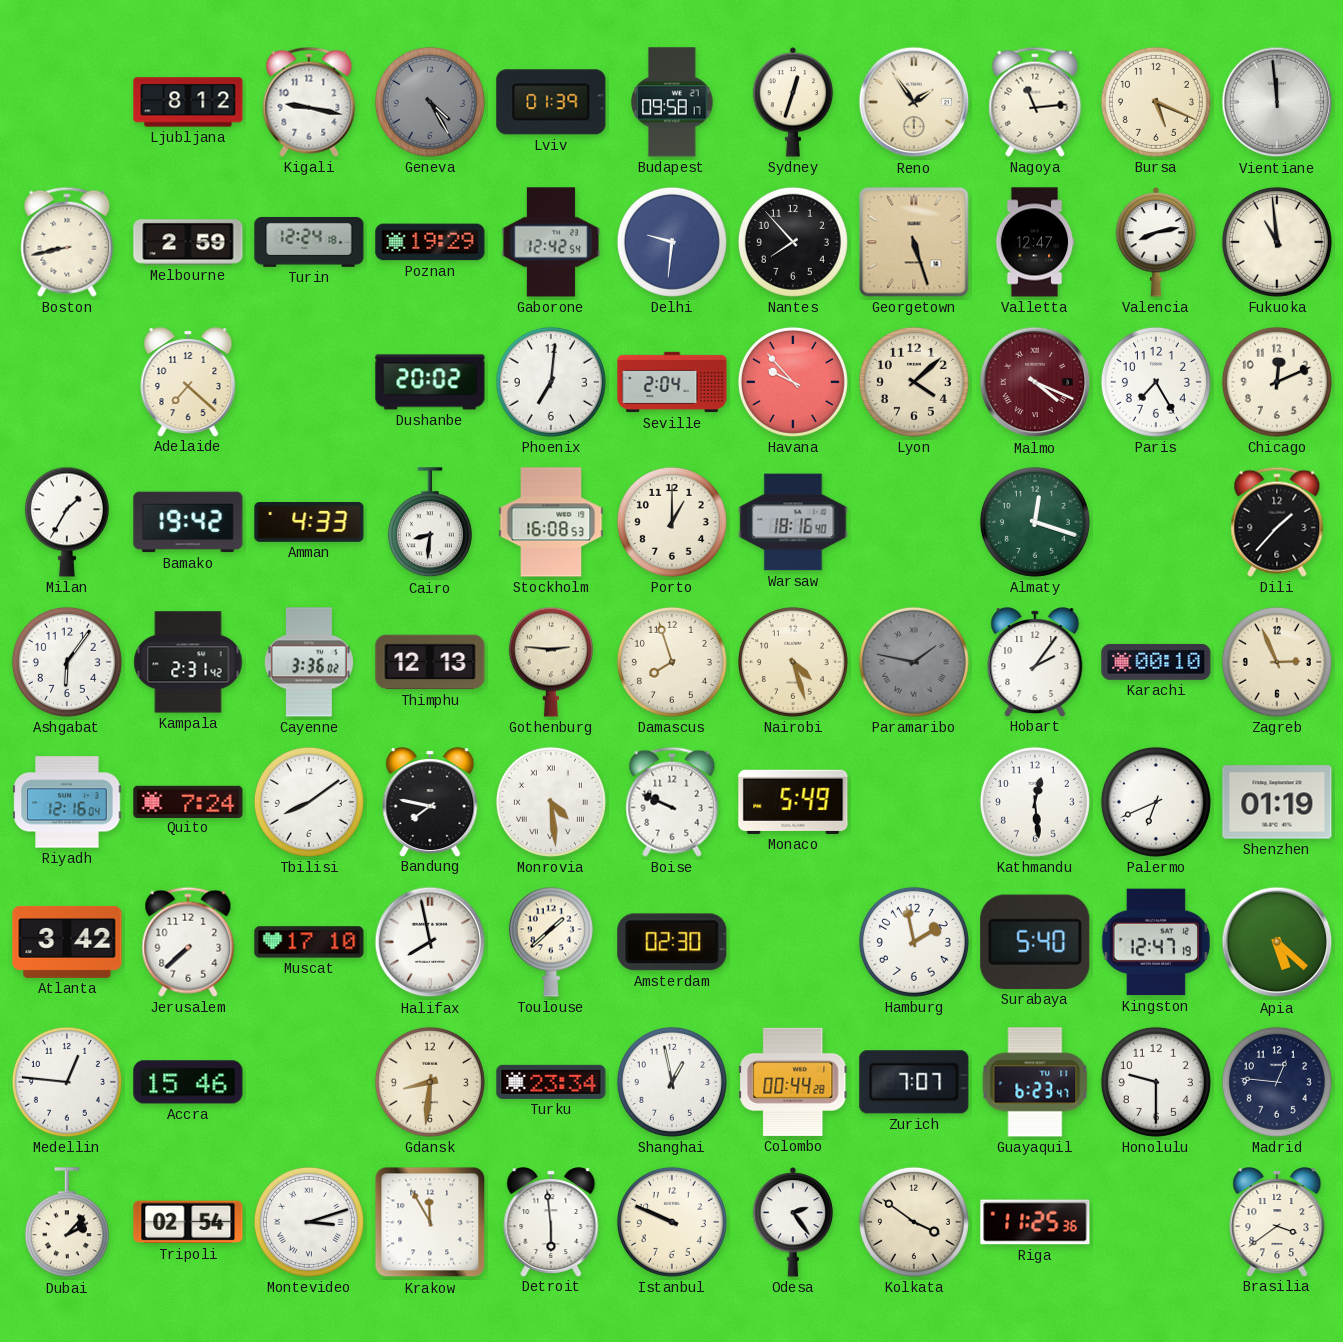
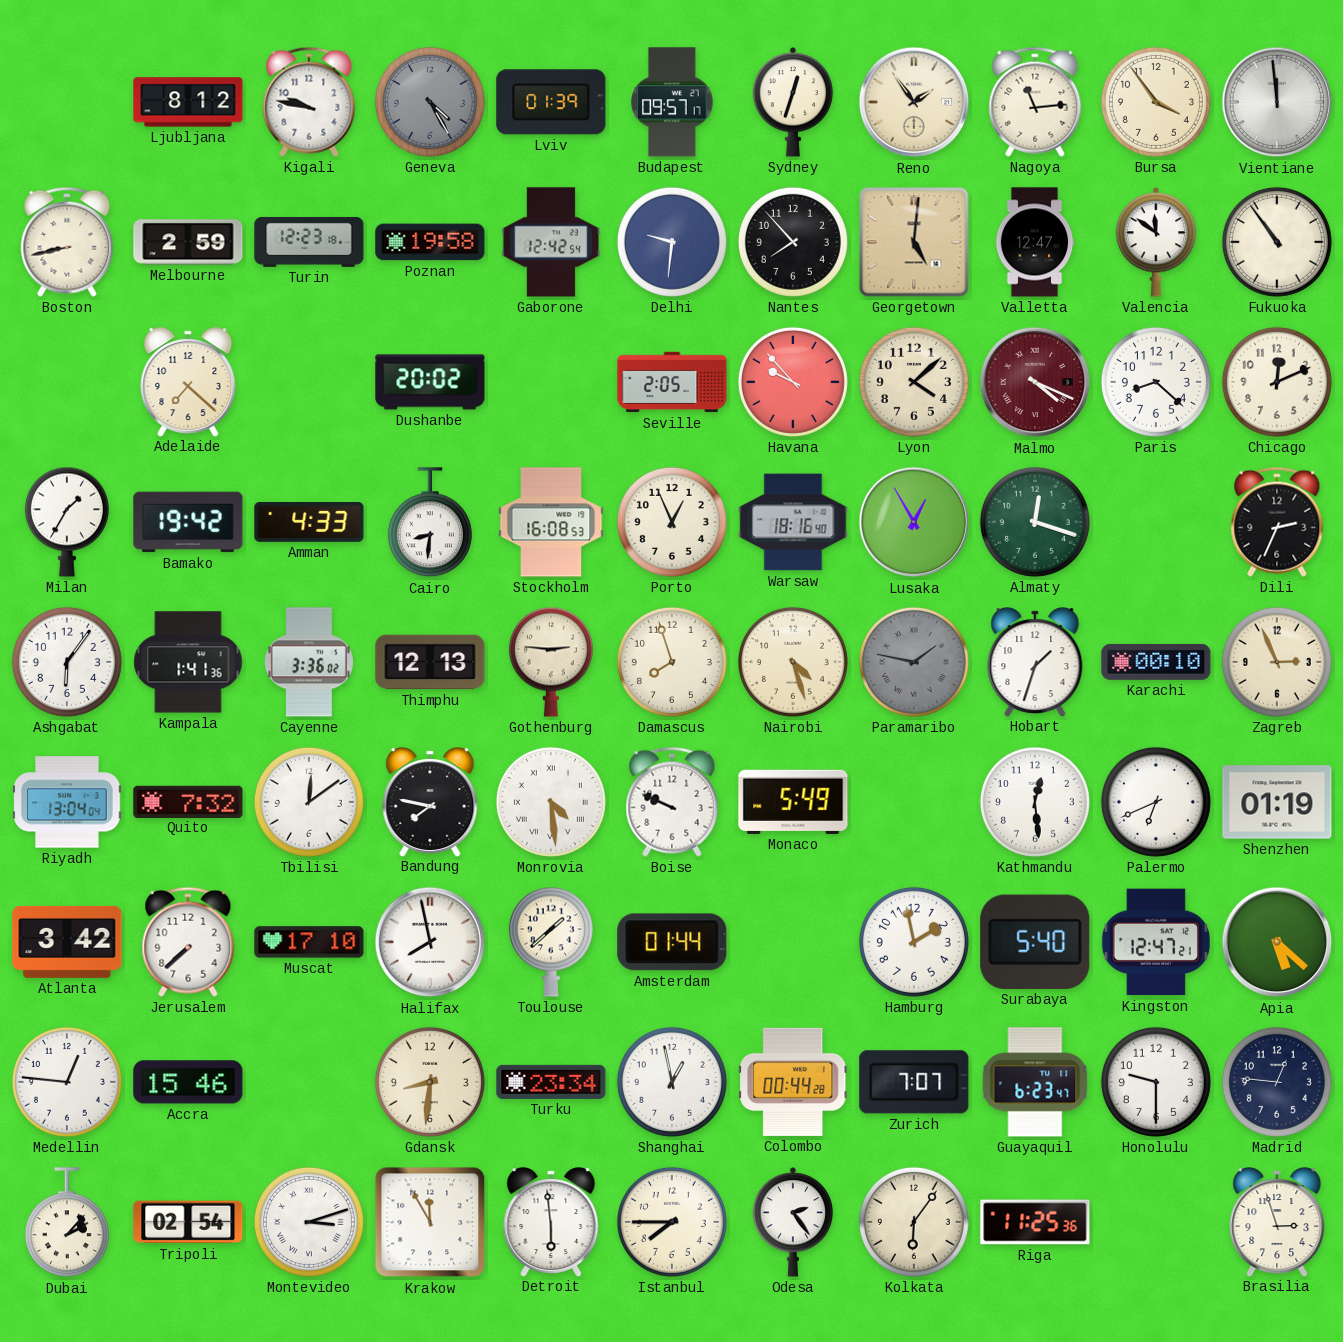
Kigali: 9:17 -> 9:47 (309, 102)
Budapest: 09:58 -> 09:57 (672, 102)
Bursa: 5:19 -> 3:54 (1156, 102)
Turin: 12:24 -> 12:23 (309, 242)
Poznan: 19:29 -> 19:58 (430, 242)
Georgetown: 5:27 -> 5:01 (914, 242)
Valencia: 8:13 -> 11:51 (1156, 242)
Fukuoka: 10:59 -> 10:54 (1277, 242)
Phoenix: 7:01 -> none (551, 382)
Seville: 2:04 -> 2:05 (672, 382)
Paris: 7:25 -> 8:22 (1156, 382)
Porto: 1:00 -> 12:56 (672, 522)
Lusaka: none -> 12:55 (914, 522)
Dili: 1:37 -> 2:34 (1277, 522)
Kampala: 2:31 -> 1:41 (188, 662)
Hobart: 2:06 -> 1:33 (1035, 662)
Riyadh: 12:16 -> 13:04 (67, 802)
Quito: 7:24 -> 7:32 (188, 801)
Tbilisi: 8:09 -> 12:09 (309, 802)
Amsterdam: 02:30 -> 01:44 (672, 942)
Kingston: 12:47:19 -> 12:47:21 (1156, 942)
Istanbul: 9:49 -> 7:45 (672, 1222)
Kolkata: 3:51 -> 6:06 (914, 1222)
Brasilia: 3:39 -> 2:57 (1277, 1222)
